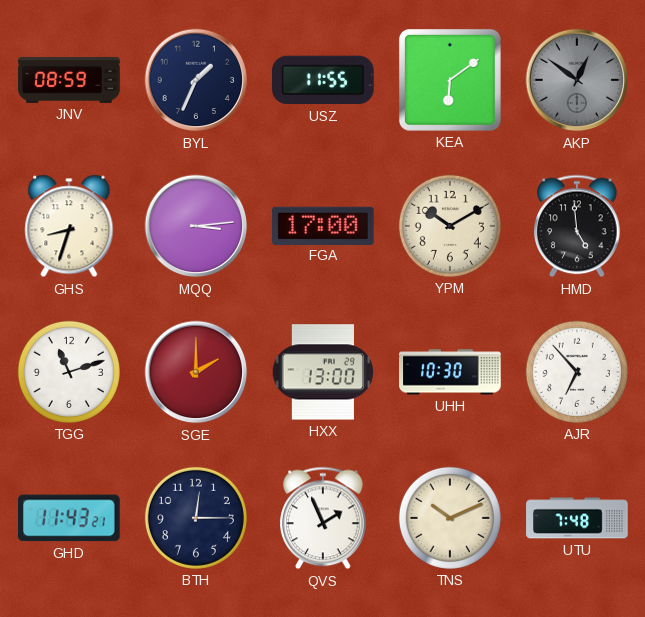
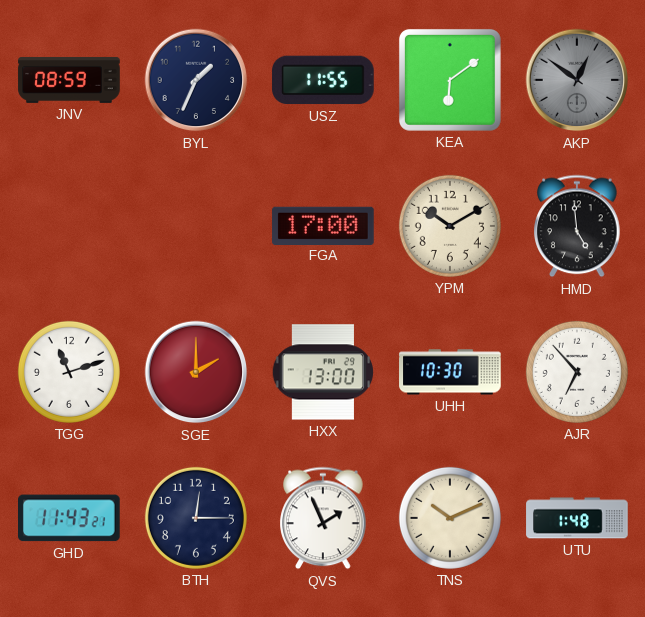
GHS: 8:33 -> none (69, 226)
MQQ: 3:14 -> none (196, 226)
UTU: 7:48 -> 1:48 (577, 518)
